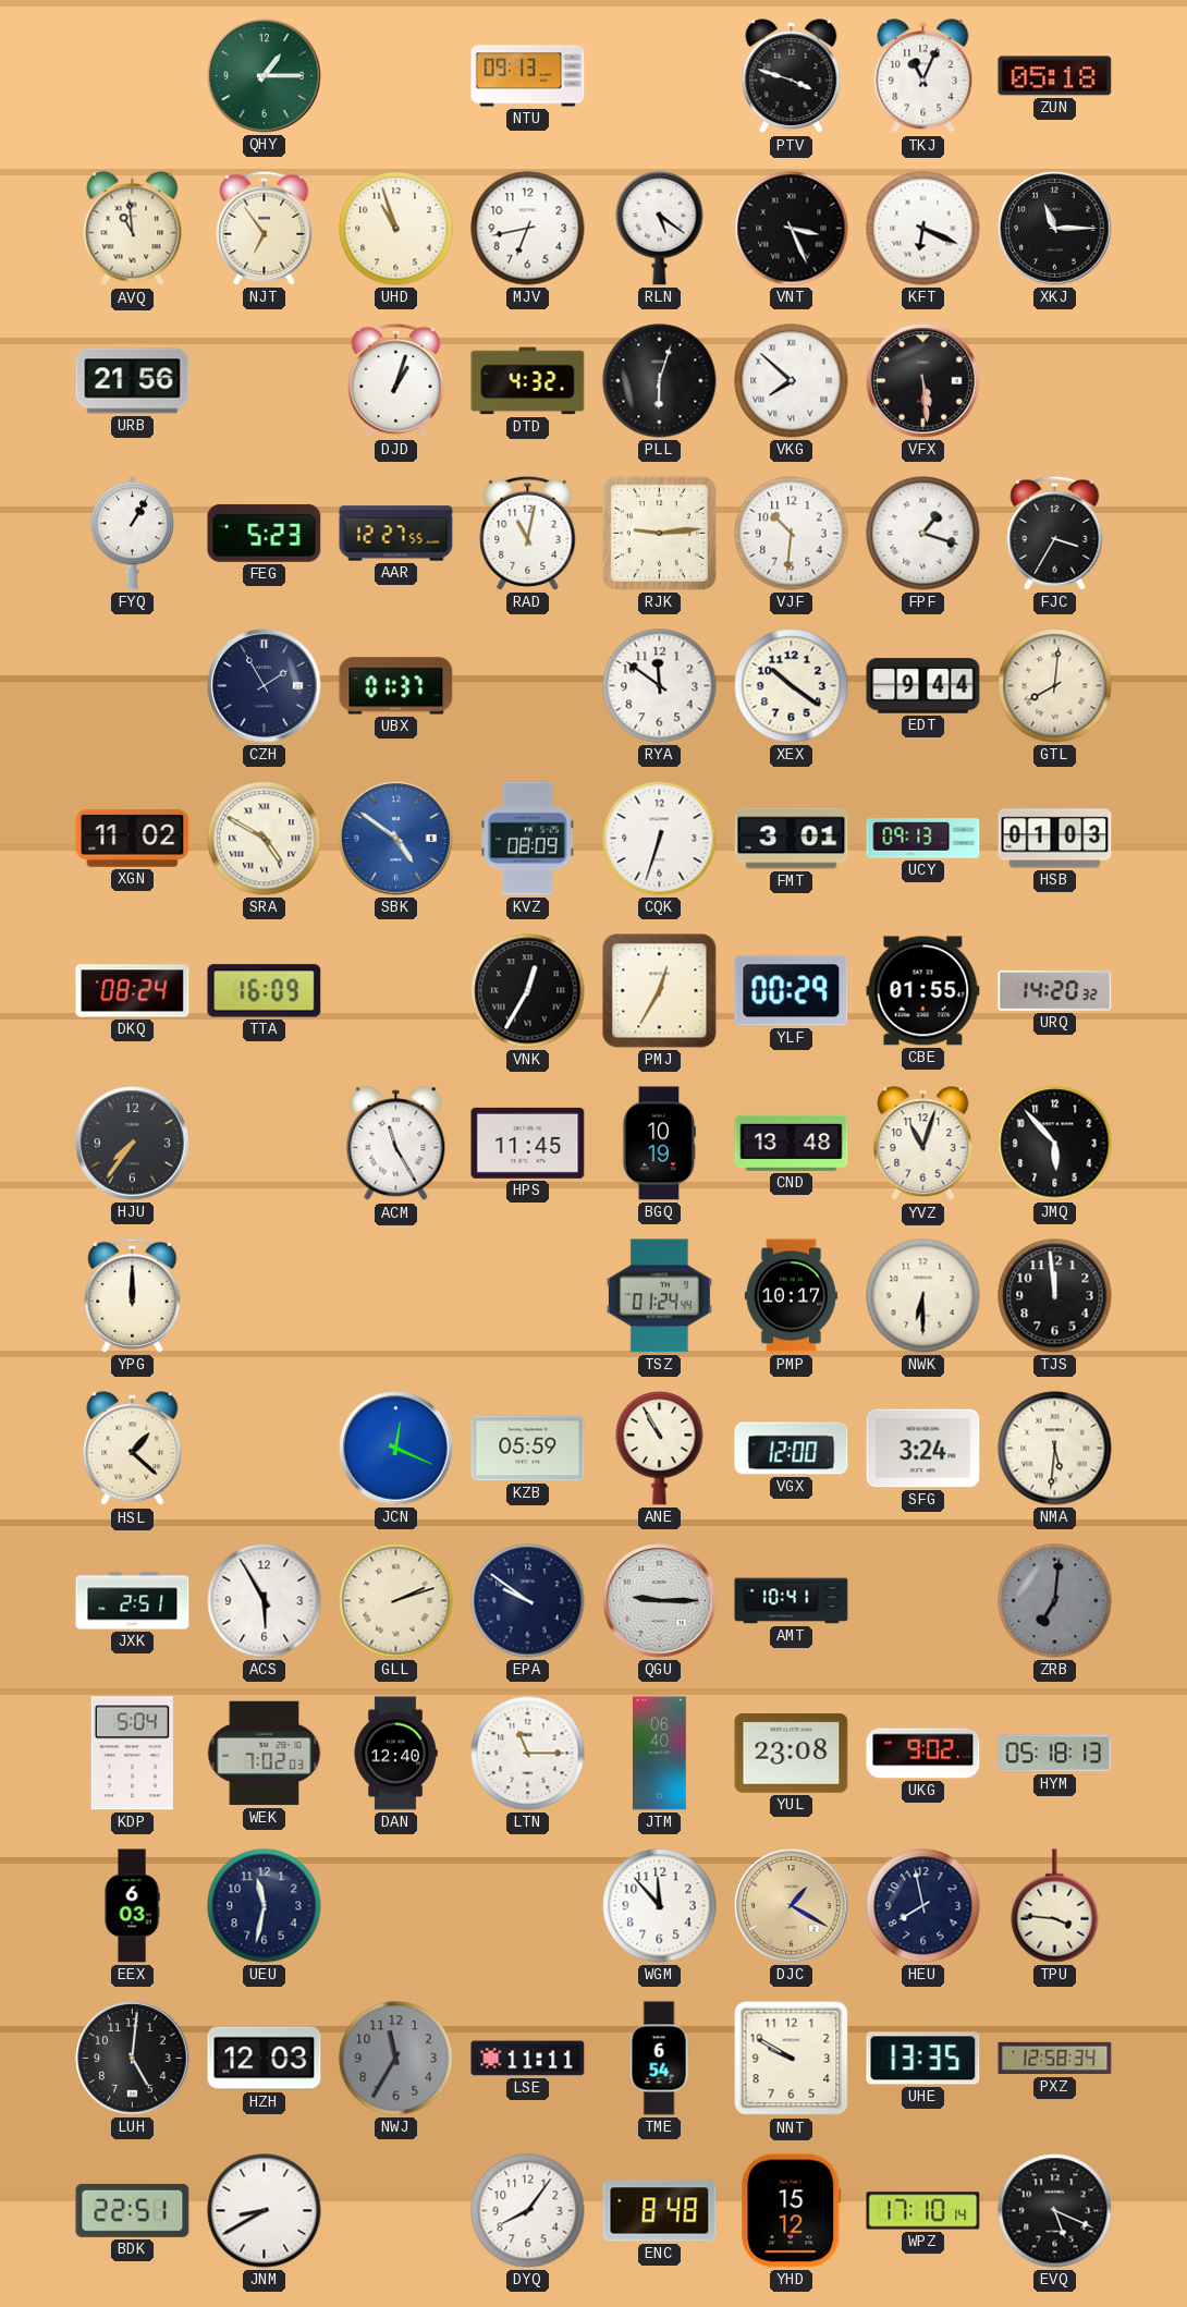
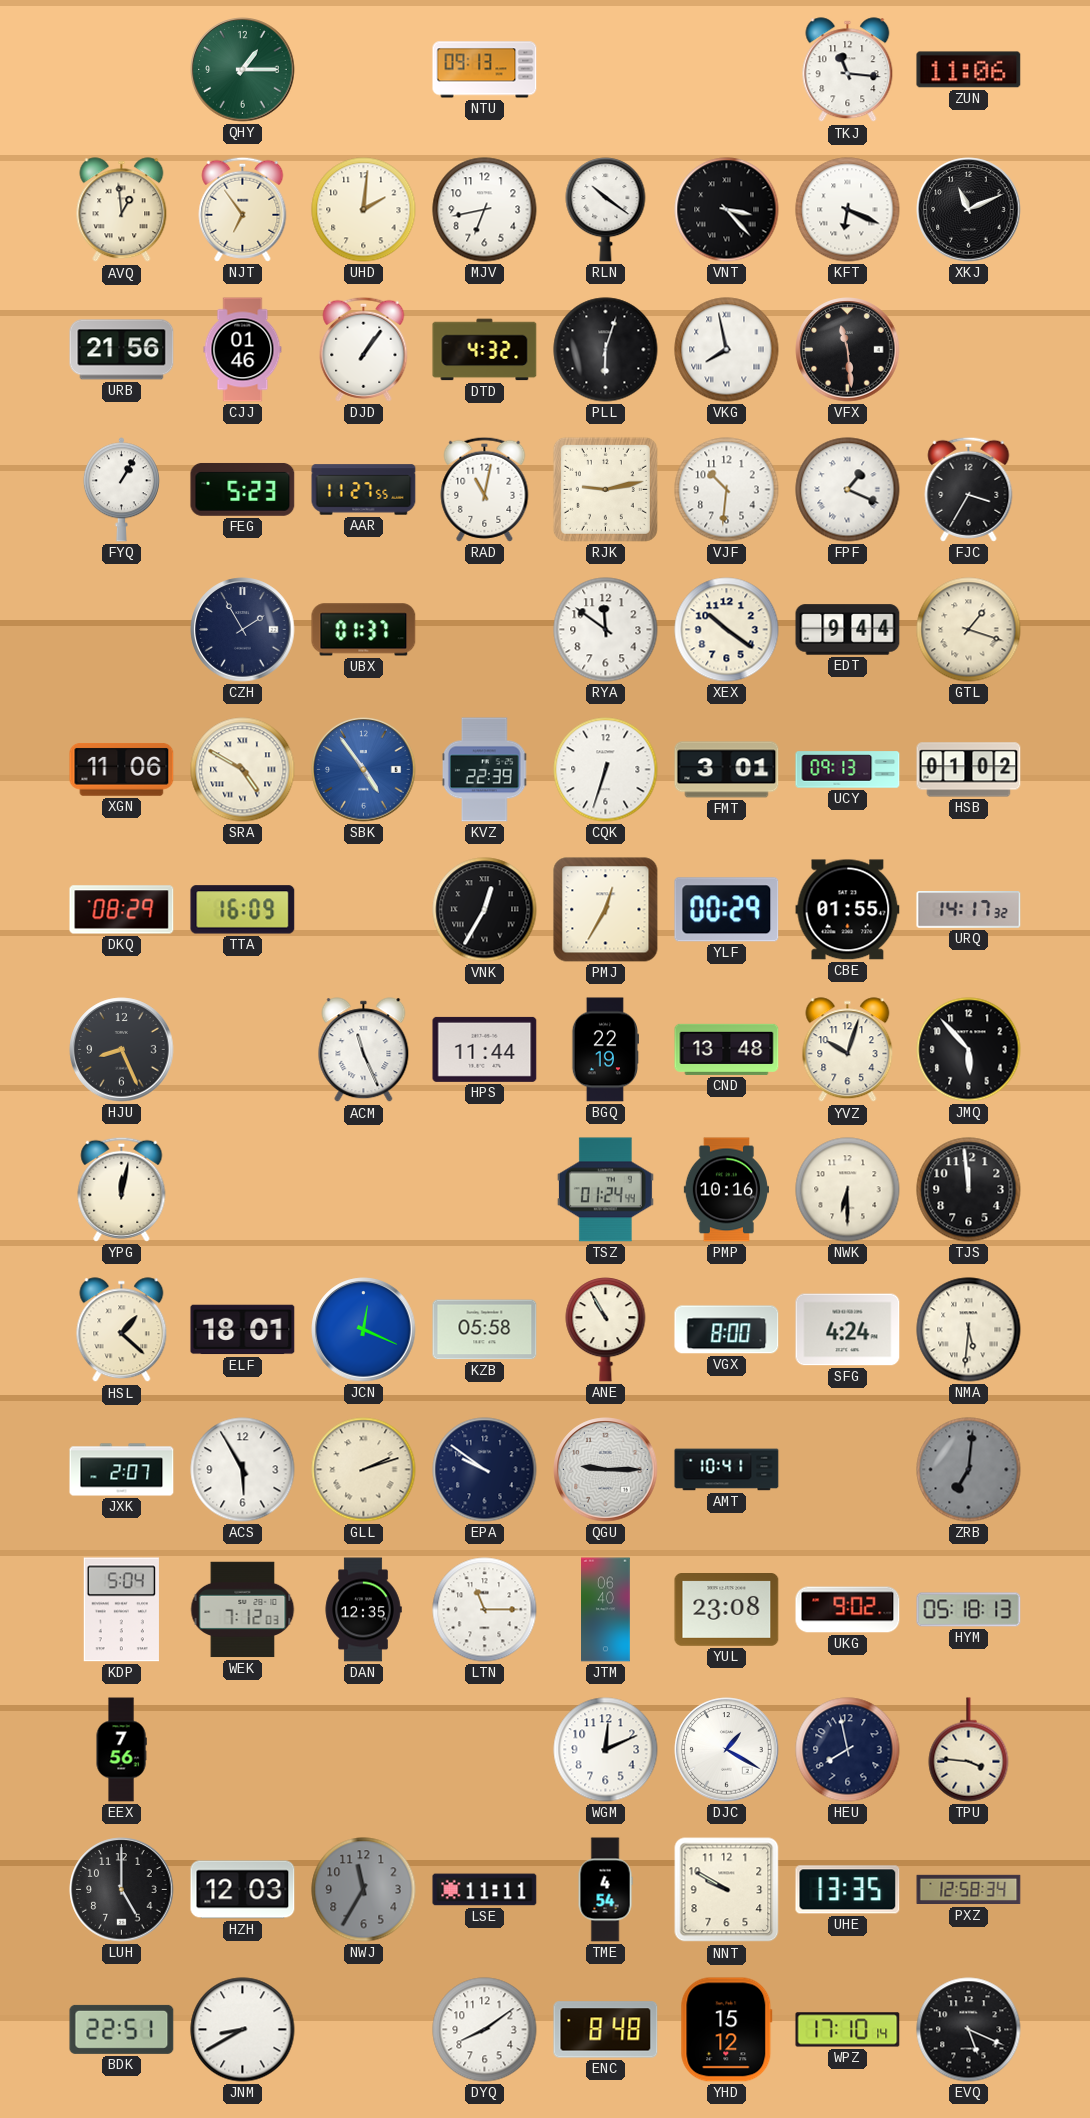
PTV: 3:48 -> none (792, 76)
TKJ: 11:04 -> 11:16 (848, 70)
ZUN: 05:18 -> 11:06 (969, 70)
AVQ: 10:59 -> 12:59 (122, 210)
UHD: 10:57 -> 2:01 (364, 210)
RLN: 5:21 -> 10:21 (606, 210)
VNT: 3:26 -> 3:23 (727, 210)
XKJ: 11:15 -> 11:11 (969, 210)
CJJ: none -> 01:46 (243, 350)
DJD: 1:03 -> 1:06 (364, 349)
VKG: 7:52 -> 7:58 (727, 350)
VFX: 5:29 -> 11:29 (848, 350)
AAR: 12:27 -> 11:27 (364, 490)
RJK: 9:14 -> 9:13 (605, 489)
FPF: 1:18 -> 1:19 (848, 490)
GTL: 8:01 -> 1:18 (969, 630)
XGN: 11:02 -> 11:06 (122, 770)
SBK: 4:51 -> 4:54 (364, 770)
KVZ: 08:09 -> 22:39 (485, 770)
HSB: 01:03 -> 01:02 (969, 770)
DKQ: 08:24 -> 08:29 (122, 910)
URQ: 14:20 -> 14:17 (969, 910)
HJU: 7:36 -> 8:26 (122, 1050)
ACM: 11:25 -> 11:26 (364, 1050)
HPS: 11:45 -> 11:44 (485, 1049)
BGQ: 10:19 -> 22:19 (604, 1050)
YVZ: 11:03 -> 10:03 (848, 1050)
YPG: 12:00 -> 12:02 (122, 1189)
PMP: 10:17 -> 10:16 (726, 1190)
ELF: none -> 18:01 (243, 1330)
KZB: 05:59 -> 05:58 (485, 1330)
VGX: 12:00 -> 8:00 (727, 1330)
SFG: 3:24 -> 4:24 (848, 1330)
JXK: 2:51 -> 2:07 (122, 1470)
WEK: 7:02 -> 7:12 (243, 1610)
DAN: 12:40 -> 12:35 (363, 1610)
EEX: 6:03 -> 7:56 (121, 1750)
UEU: 11:32 -> none (265, 1906)
WGM: 11:53 -> 12:11 (606, 1750)
DJC dial: champagne -> white (727, 1750)
LUH: 5:01 -> 5:00 (122, 1890)
TME: 6:54 -> 4:54 (605, 1890)
DYQ: 8:06 -> 8:09 (485, 2030)
